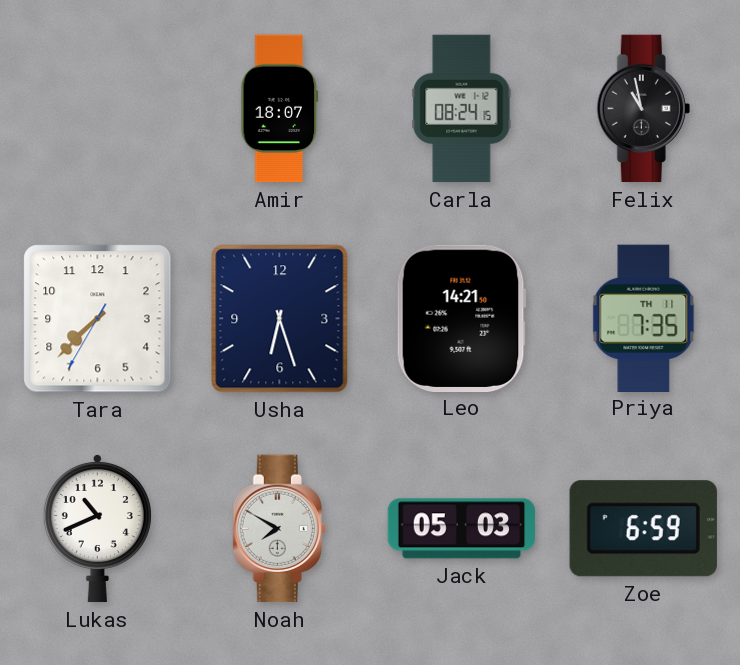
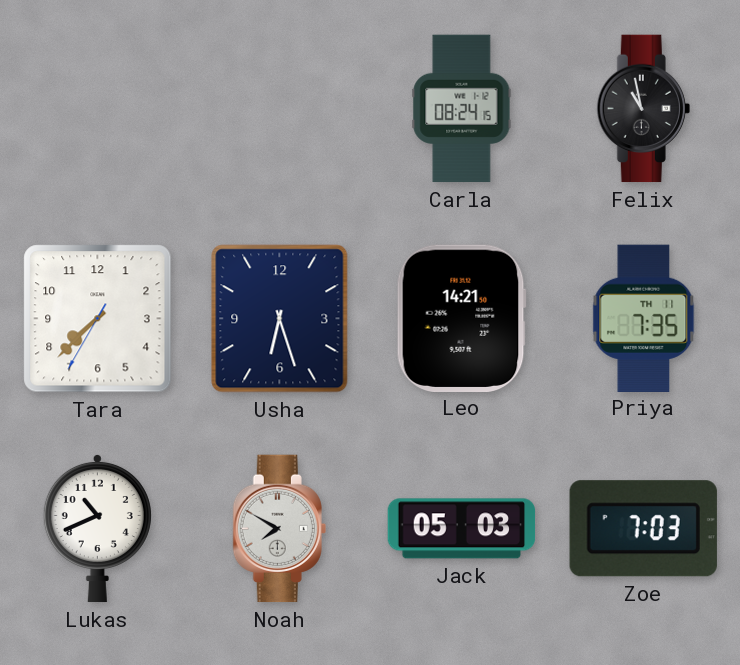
Amir: 18:07 -> none (280, 109)
Zoe: 6:59 -> 7:03 (643, 529)
